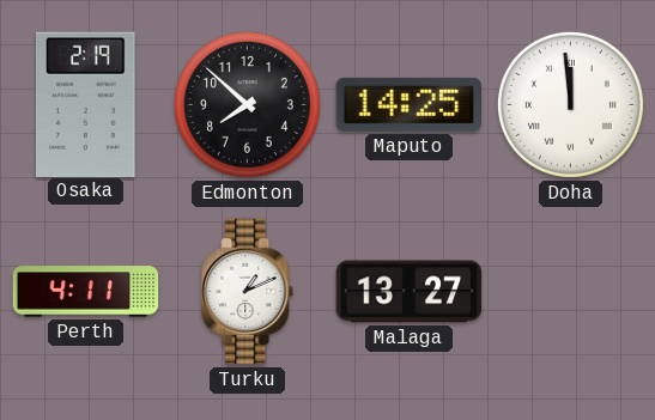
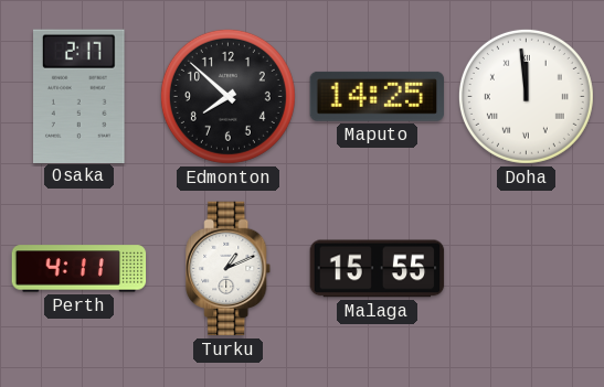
Osaka: 2:19 -> 2:17 (80, 96)
Malaga: 13:27 -> 15:55 (378, 269)
